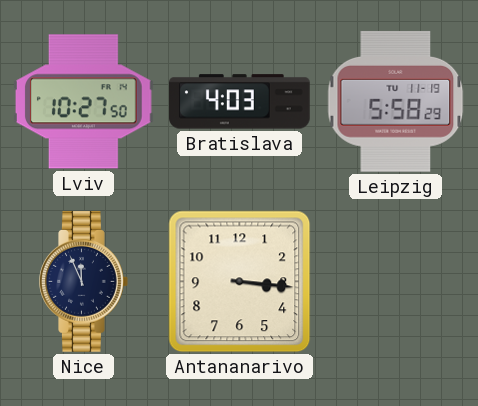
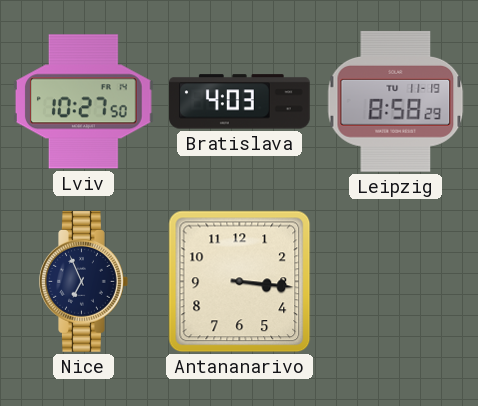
Leipzig: 5:58 -> 8:58 (396, 101)
Nice: 11:56 -> 6:56 (84, 282)
